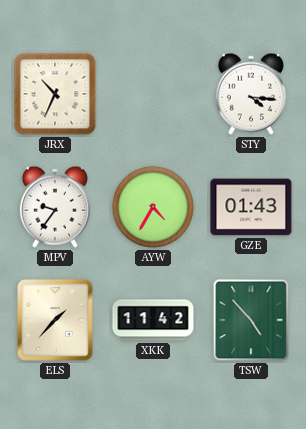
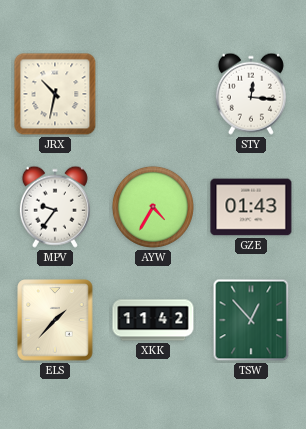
JRX: 10:34 -> 10:32 (55, 94)
STY: 4:16 -> 12:16 (251, 94)
TSW: 4:53 -> 12:53 (251, 320)
